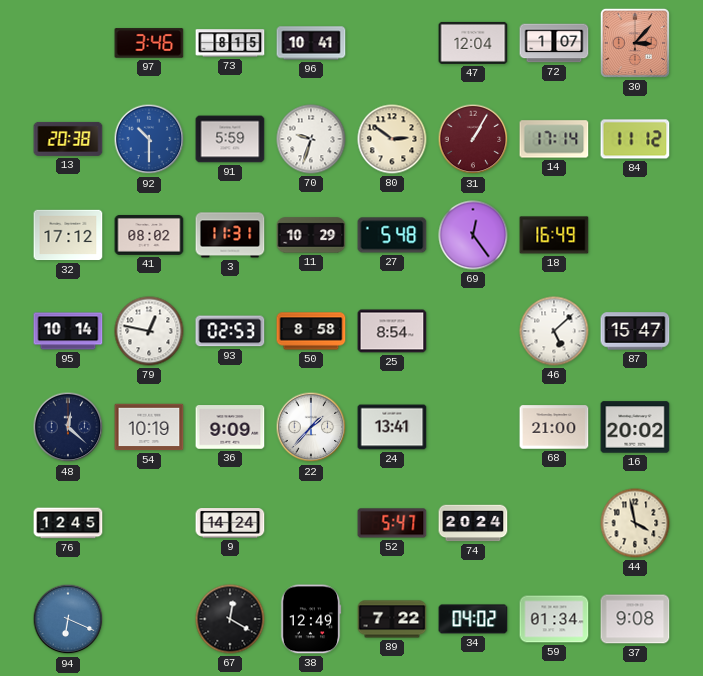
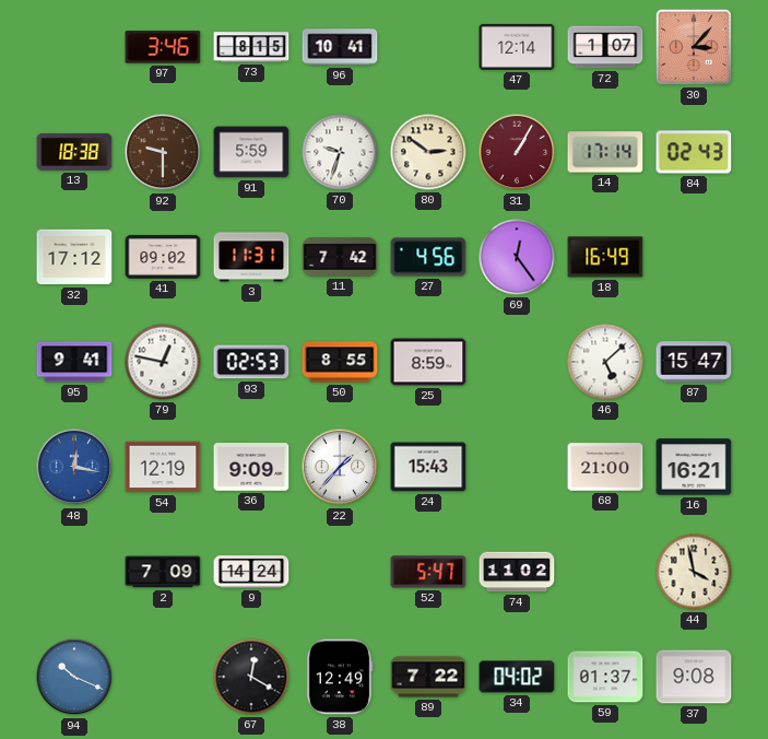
47: 12:04 -> 12:14 (517, 47)
13: 20:38 -> 18:38 (74, 152)
92: 10:30 -> 9:30 (163, 152)
92 dial: blue -> brown (163, 152)
84: 11:12 -> 02:43 (694, 152)
41: 08:02 -> 09:02 (163, 257)
11: 10:29 -> 7:42 (340, 257)
27: 5:48 -> 4:56 (428, 257)
95: 10:14 -> 9:41 (74, 362)
50: 8:58 -> 8:55 (340, 362)
25: 8:54 -> 8:59 (428, 362)
48: 12:22 -> 12:17 (74, 467)
48 dial: navy -> blue (74, 467)
54: 10:19 -> 12:19 (163, 467)
24: 13:41 -> 15:43 (428, 467)
16: 20:02 -> 16:21 (694, 467)
76: 12:45 -> none (68, 523)
2: none -> 7:09 (163, 572)
74: 20:24 -> 11:02 (517, 572)
94: 6:19 -> 10:19 (74, 677)
59: 01:34 -> 01:37 (605, 677)
